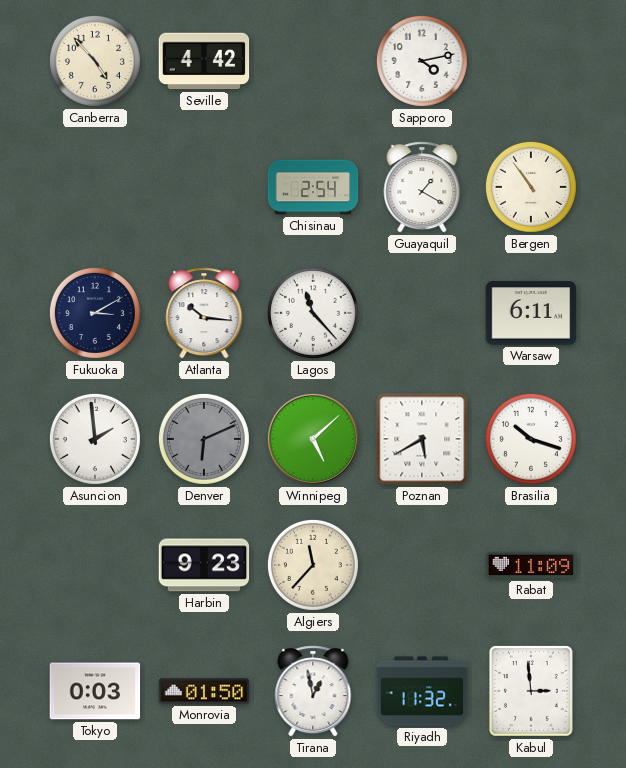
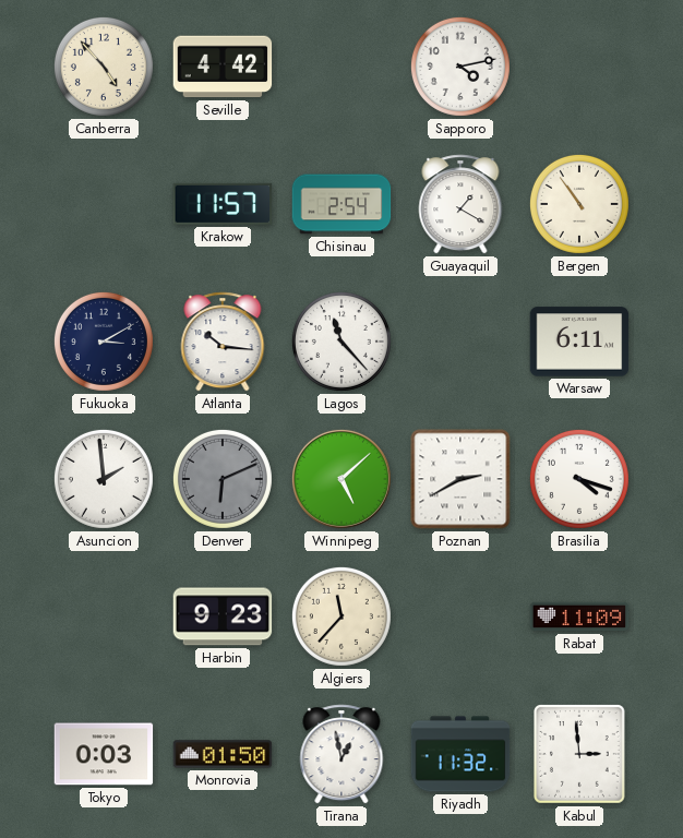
Krakow: none -> 11:57 (223, 204)
Poznan: 5:40 -> 2:40 (460, 479)
Brasilia: 10:18 -> 4:18 (579, 479)
